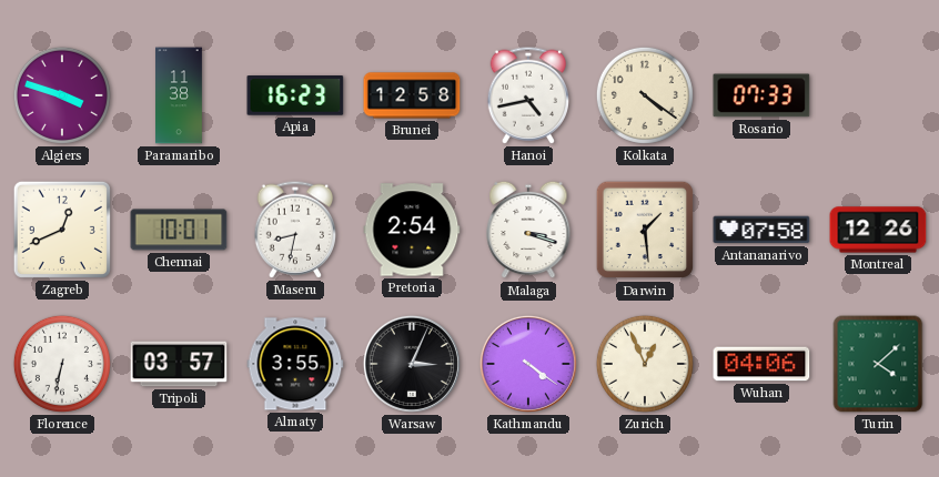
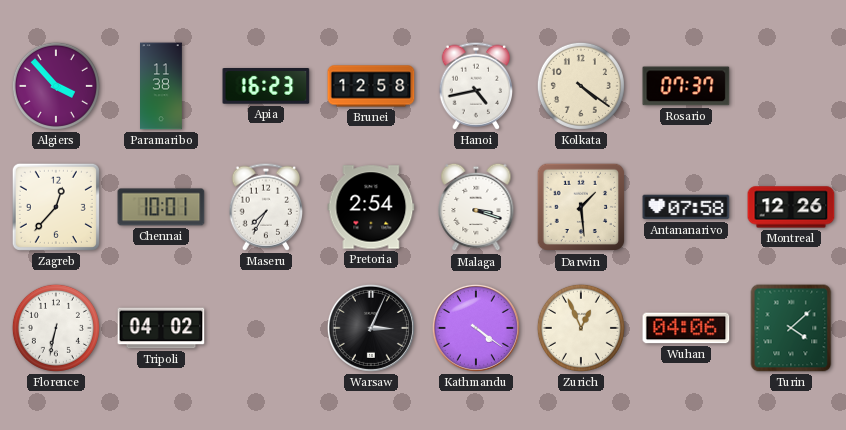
Algiers: 3:48 -> 3:53 (56, 86)
Rosario: 07:33 -> 07:37 (686, 86)
Zagreb: 12:41 -> 12:37 (56, 207)
Maseru: 8:32 -> 7:35 (266, 207)
Tripoli: 03:57 -> 04:02 (161, 328)
Almaty: 3:55 -> none (295, 364)
